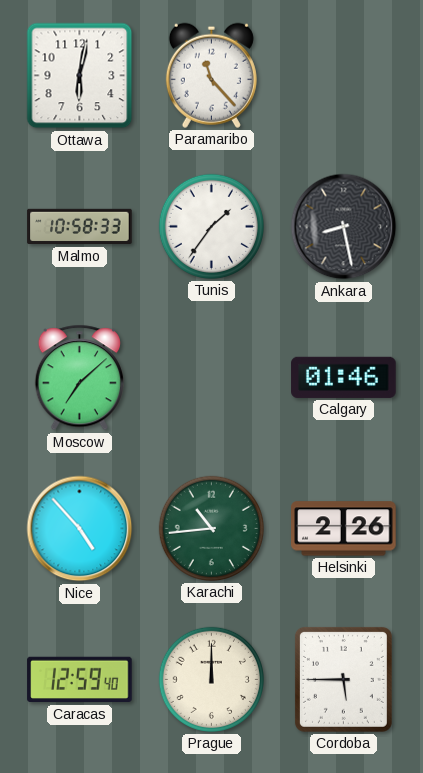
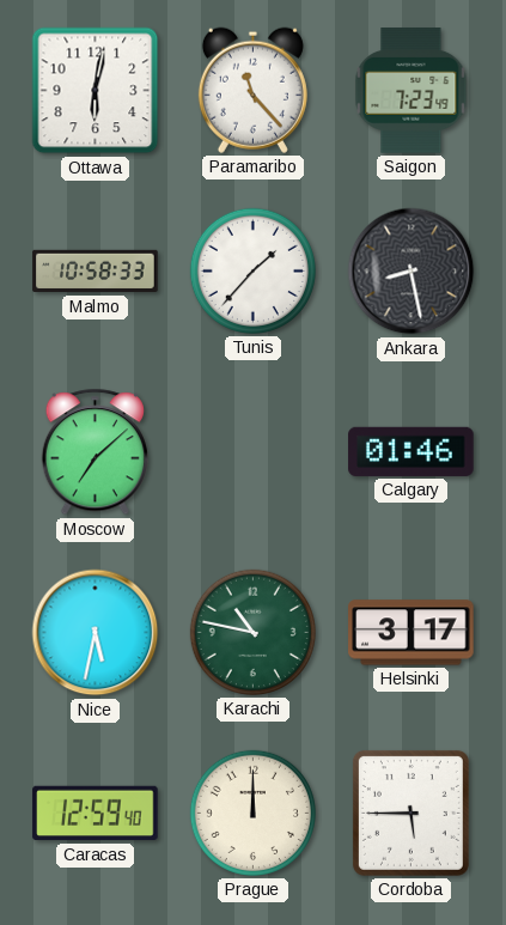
Saigon: none -> 7:23 (411, 91)
Tunis: 1:36 -> 1:37 (252, 270)
Nice: 4:53 -> 5:32 (96, 633)
Karachi: 10:44 -> 10:47 (252, 632)
Helsinki: 2:26 -> 3:17 (411, 633)
